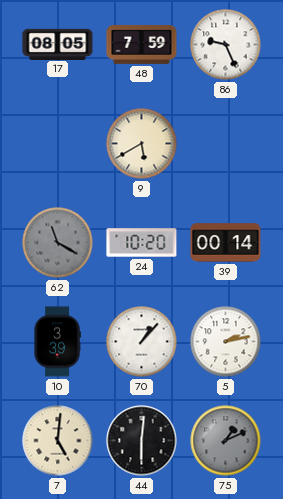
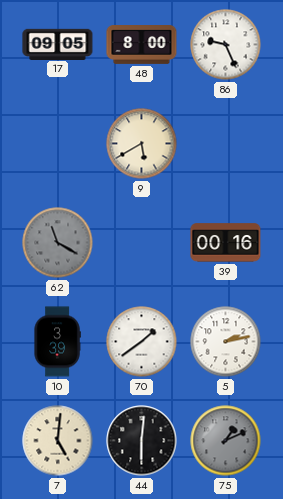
17: 08:05 -> 09:05 (58, 44)
48: 7:59 -> 8:00 (142, 45)
24: 10:20 -> none (142, 243)
39: 00:14 -> 00:16 (226, 243)
70: 1:07 -> 1:39 (142, 342)
